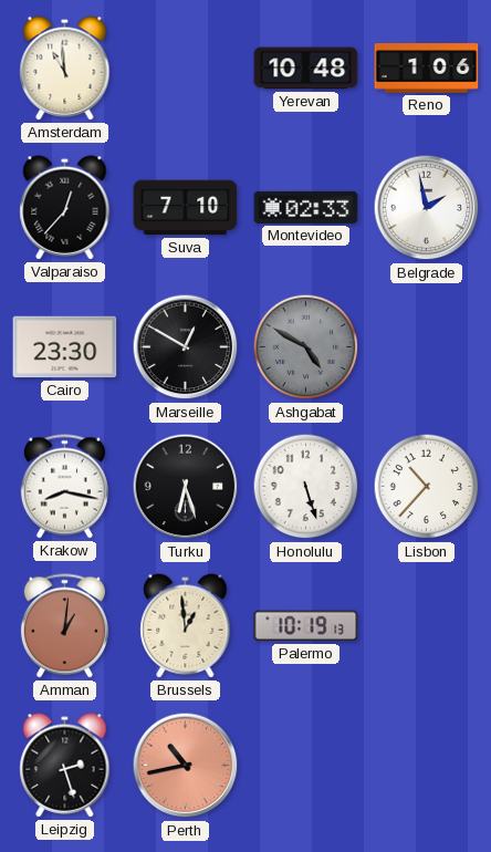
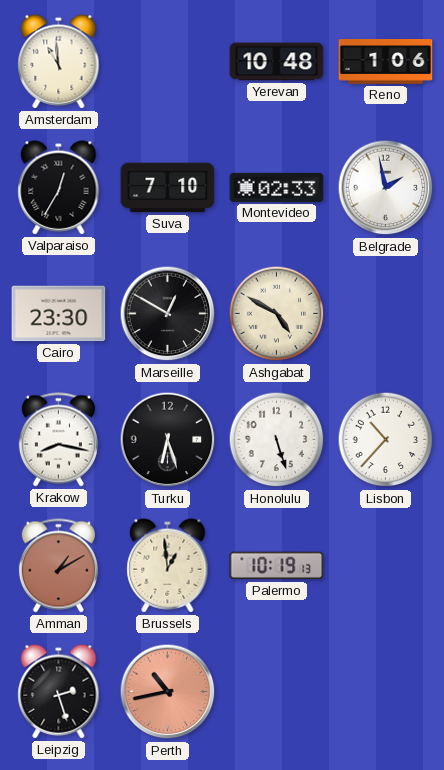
Valparaiso: 12:37 -> 12:35 (59, 188)
Ashgabat dial: grey -> cream (277, 314)
Amman: 1:01 -> 1:10 (58, 566)
